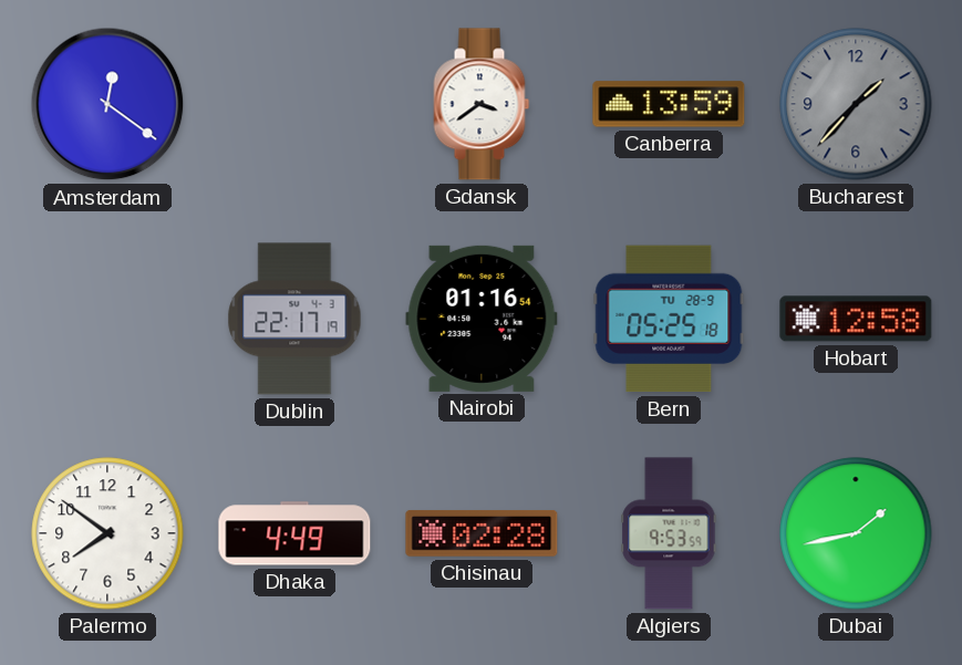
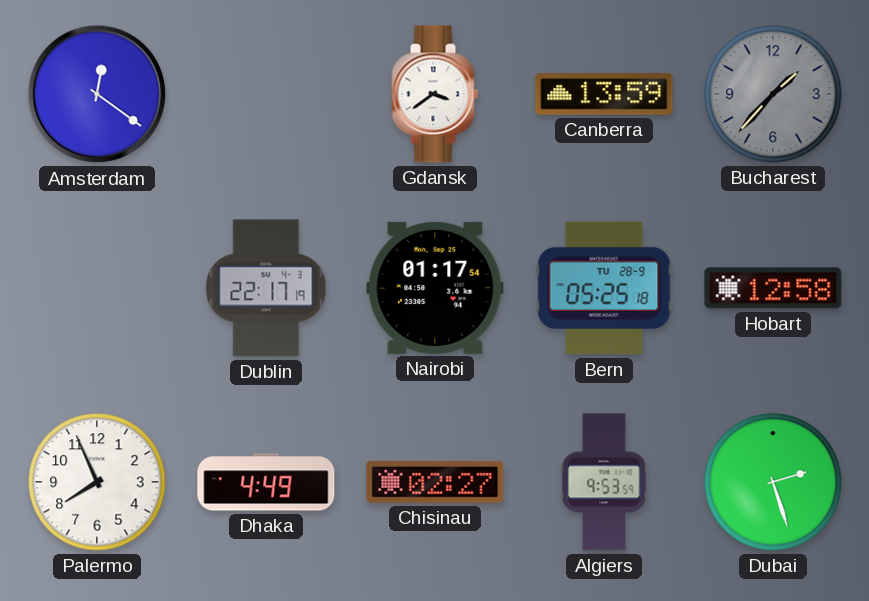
Nairobi: 01:16 -> 01:17 (435, 288)
Palermo: 7:51 -> 7:56 (97, 482)
Chisinau: 02:28 -> 02:27 (435, 482)
Dubai: 1:43 -> 2:27 (773, 482)
